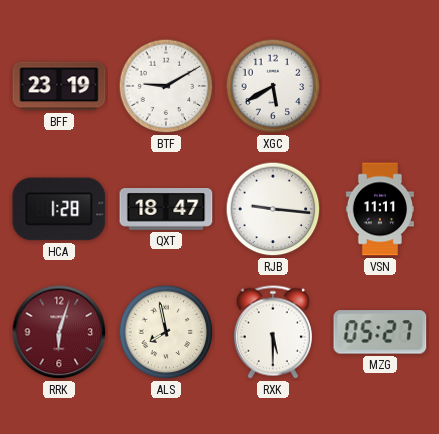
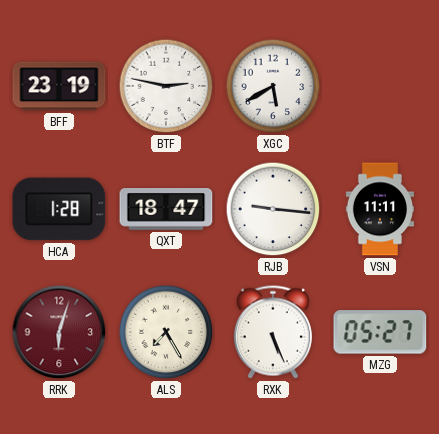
BTF: 9:10 -> 2:47 (166, 86)
ALS: 7:58 -> 7:25 (166, 332)
RXK: 5:30 -> 5:26 (273, 332)
